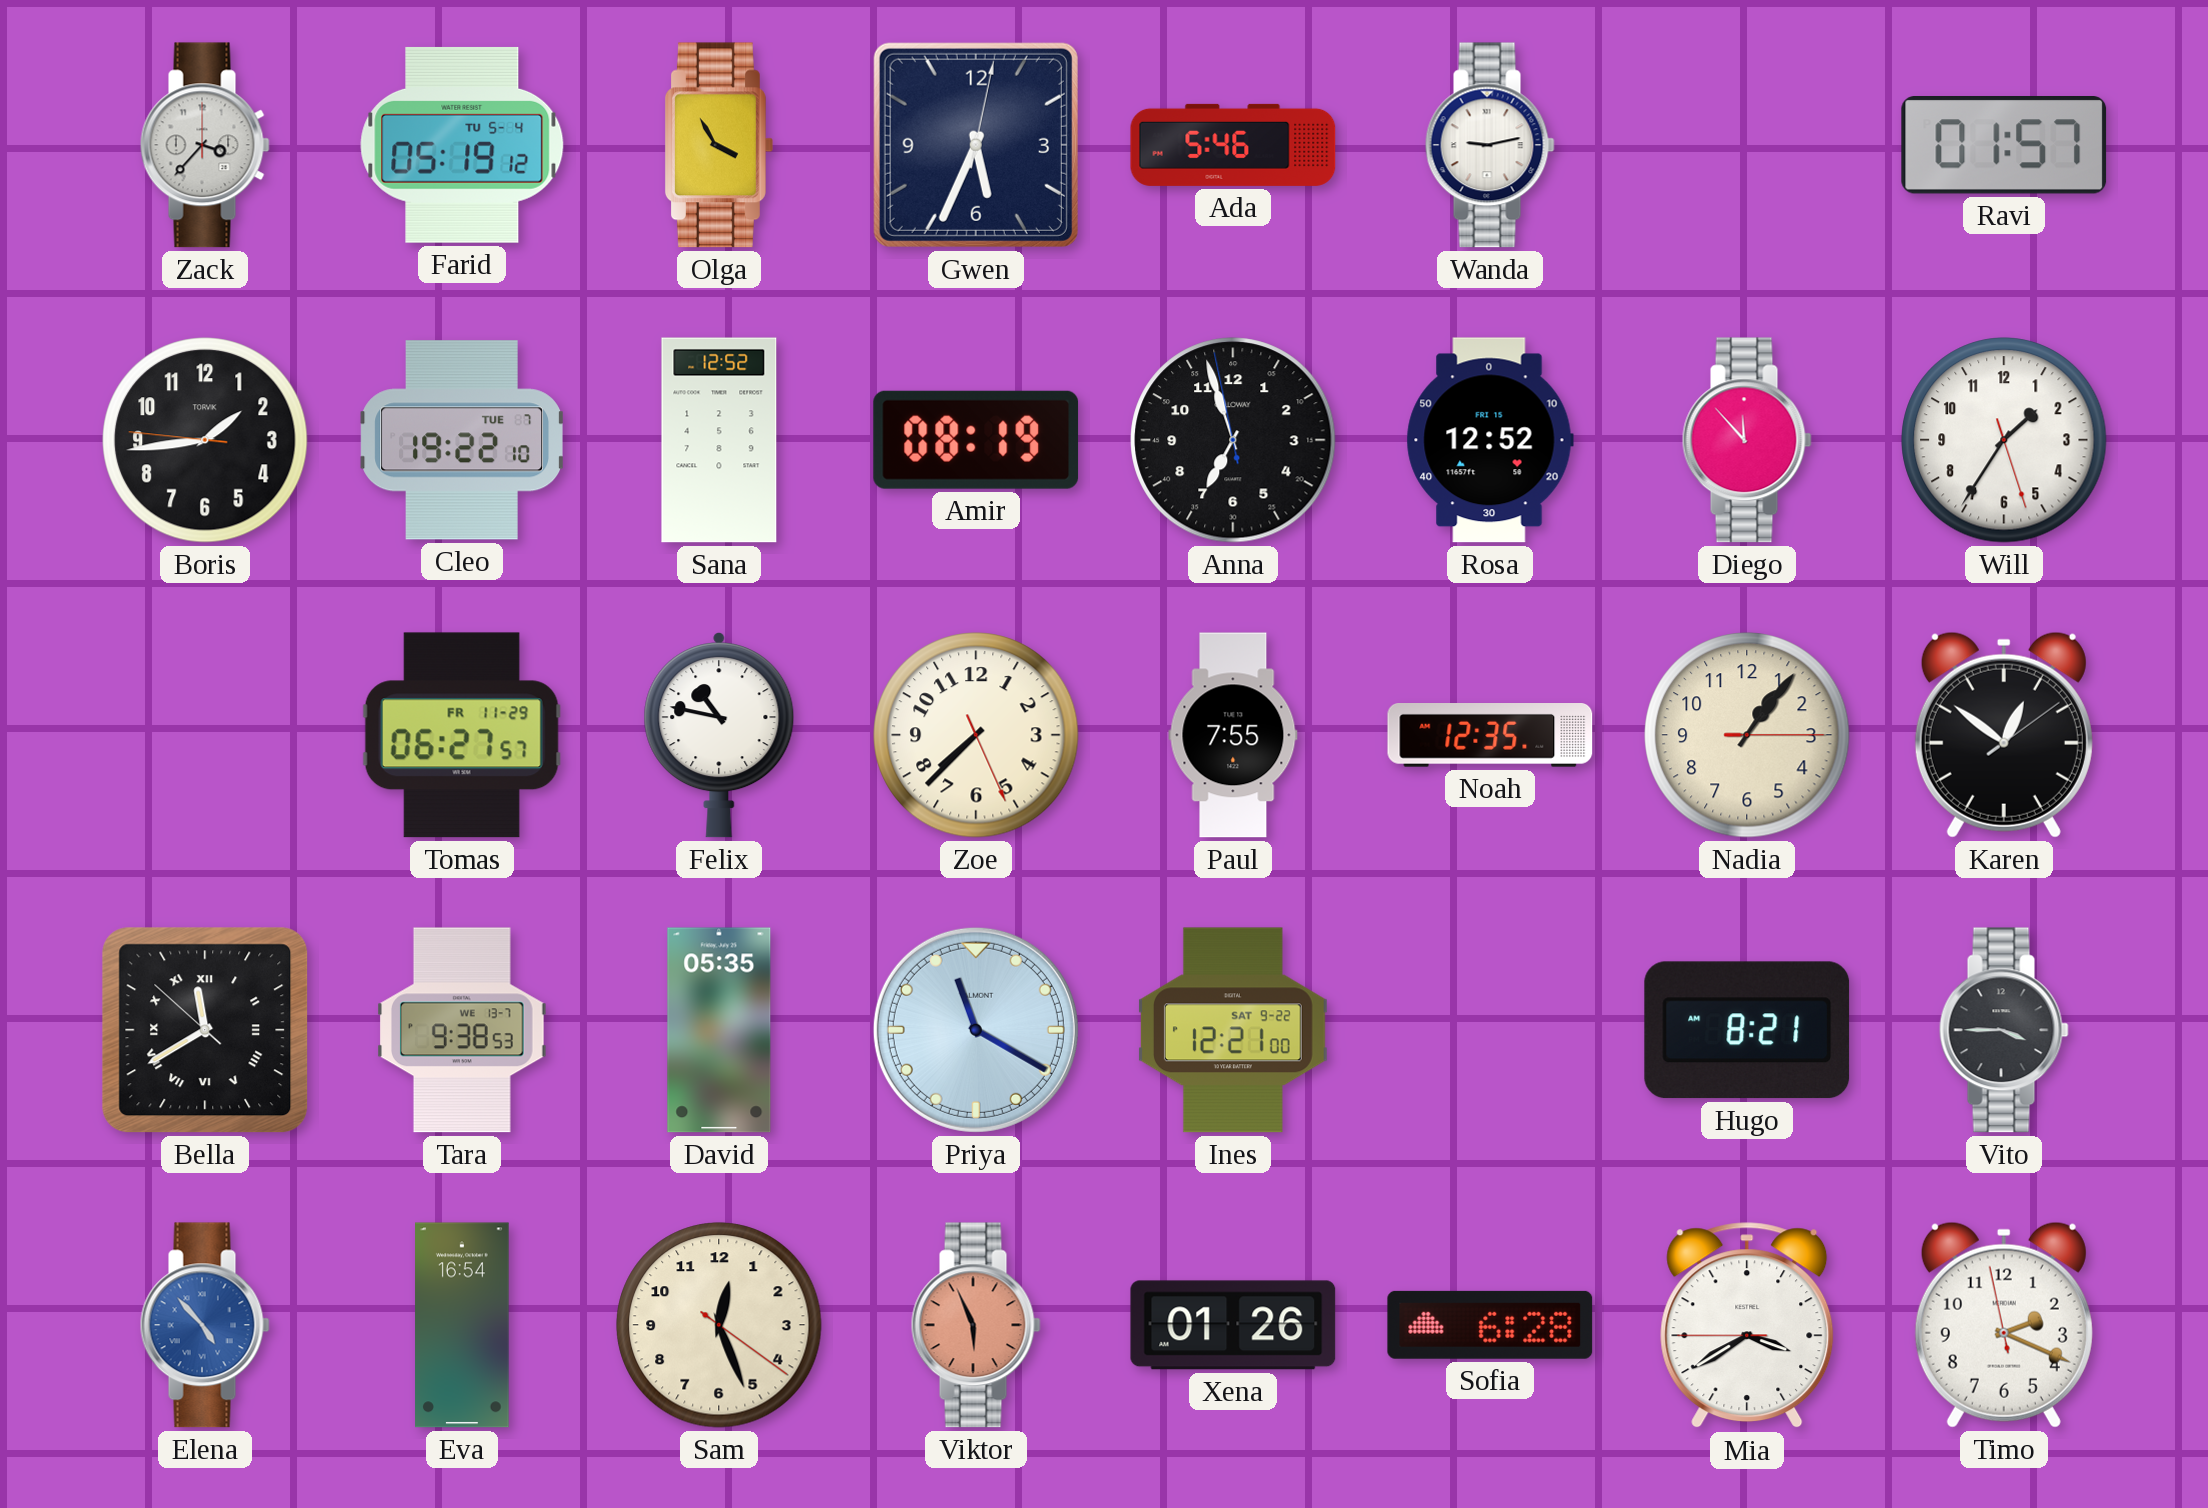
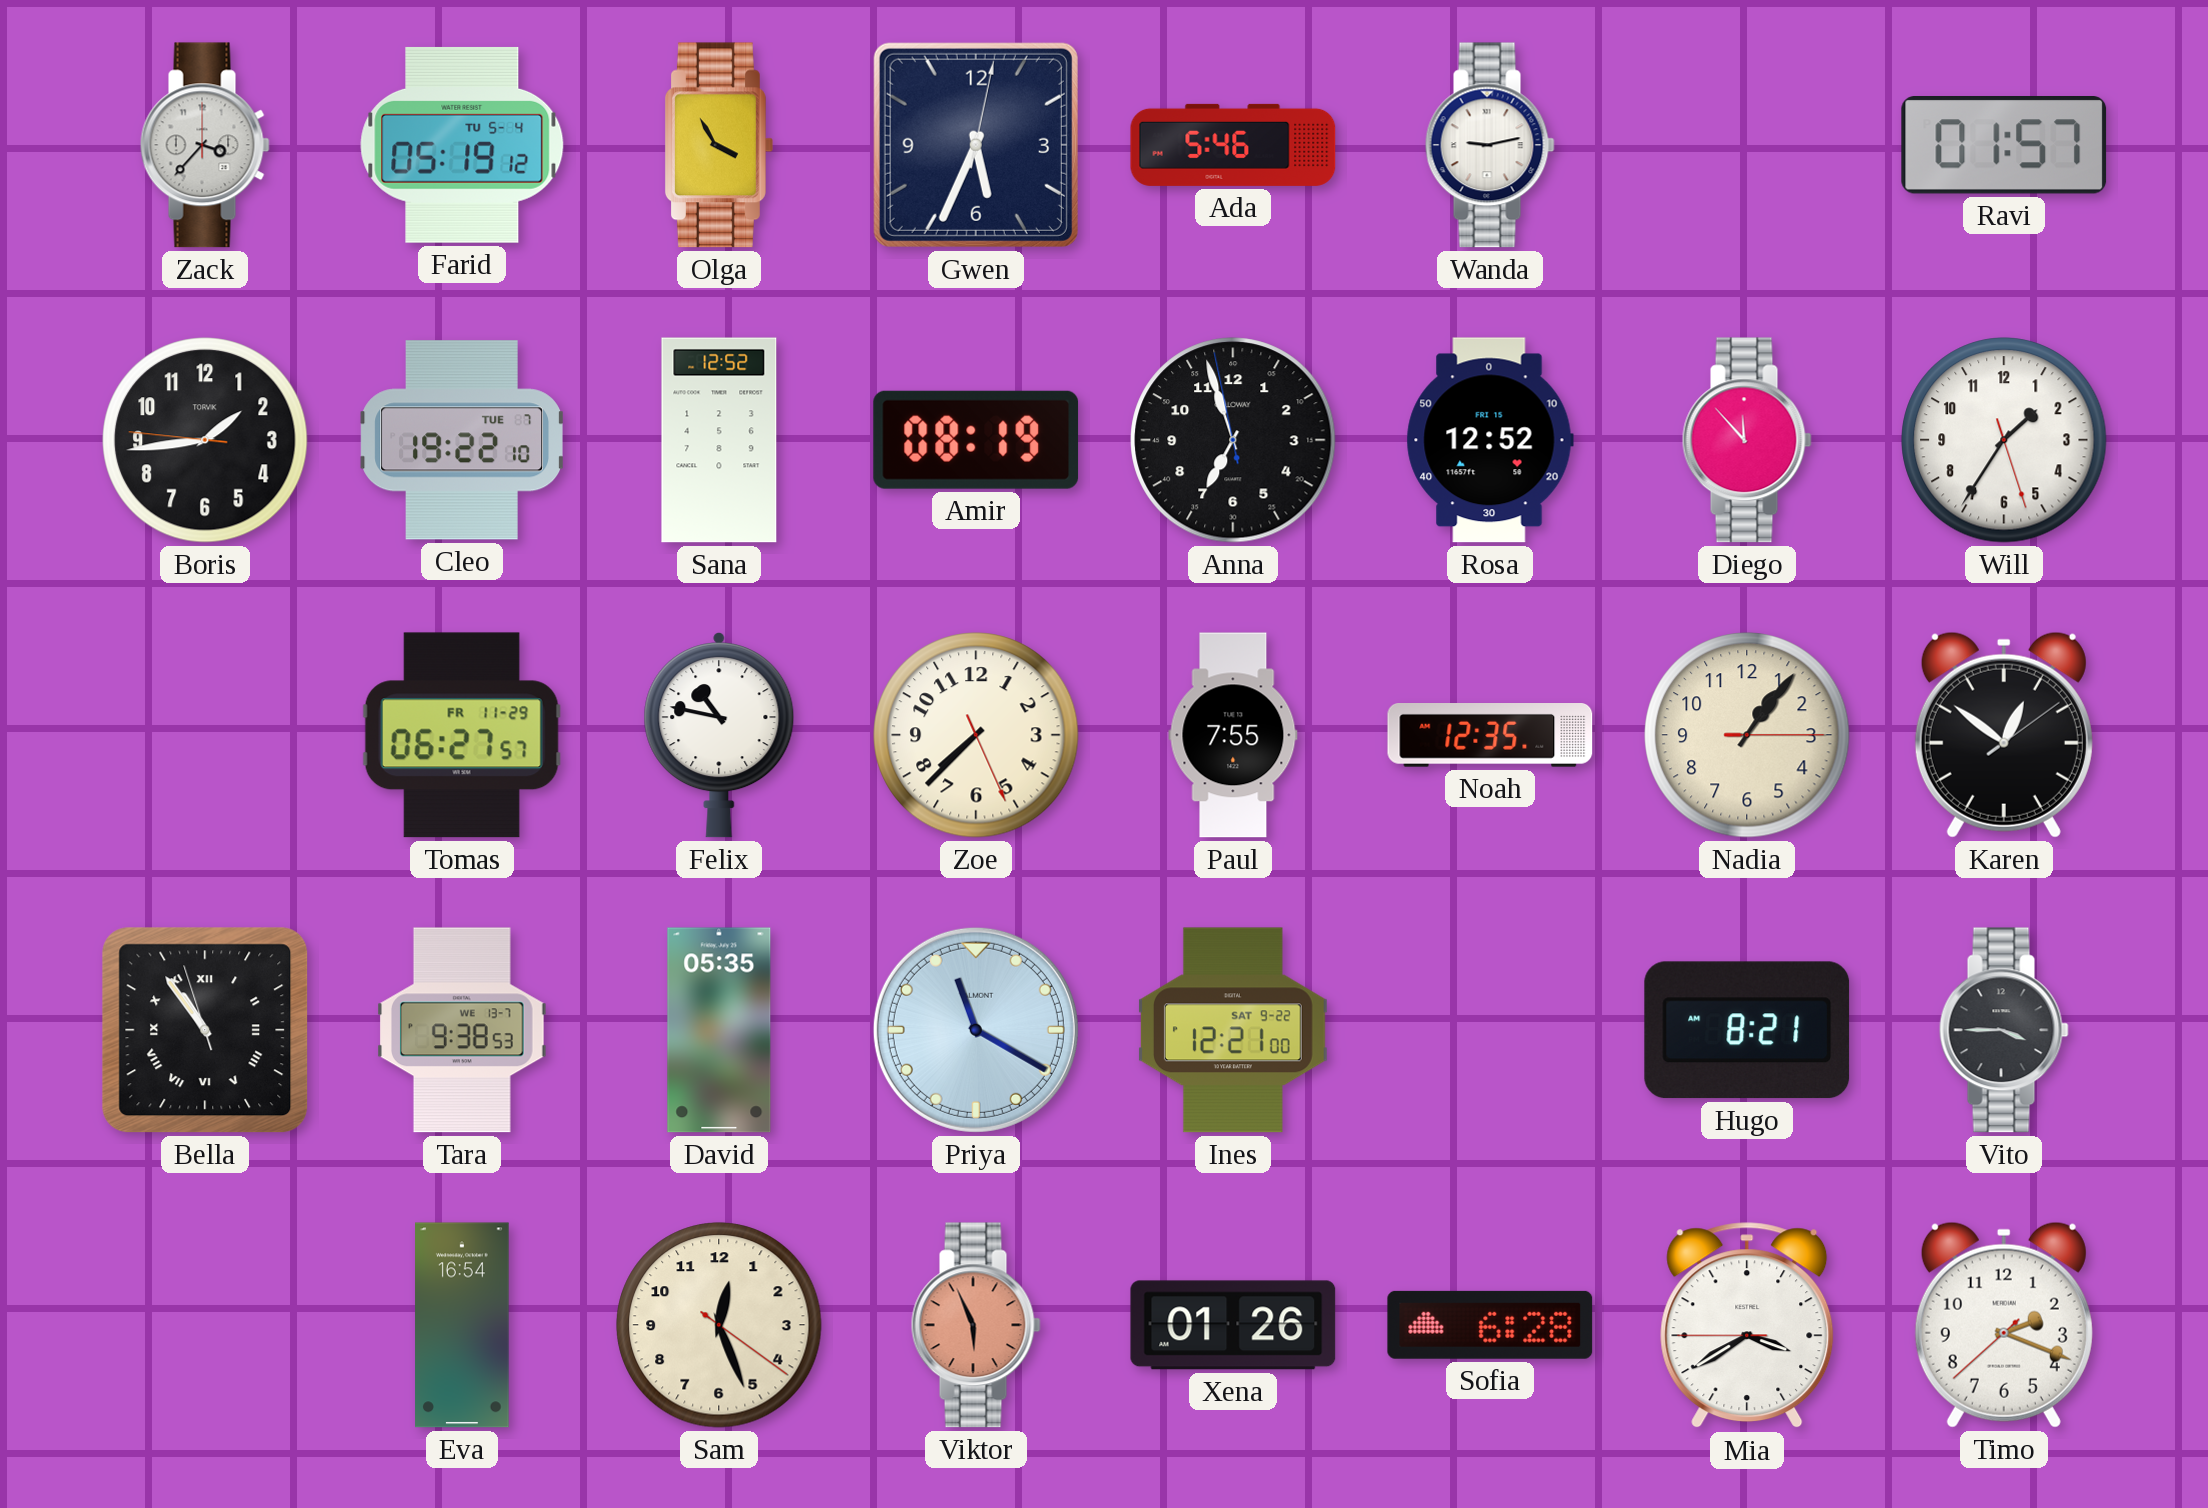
Bella: 11:39 -> 10:53 (205, 1030)
Elena: 4:53 -> none (205, 1325)
Timo: 2:18:58 -> 2:18:38 (2004, 1325)
